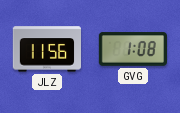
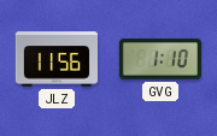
GVG: 1:08 -> 1:10 (159, 59)
